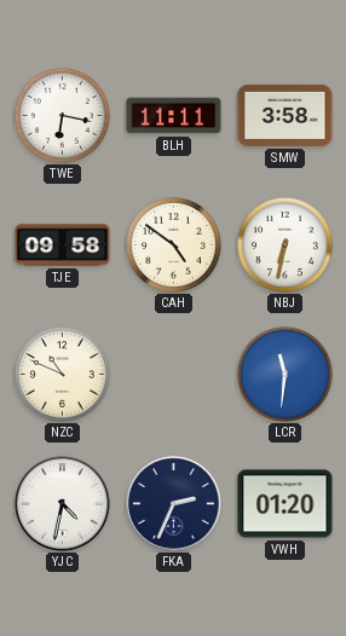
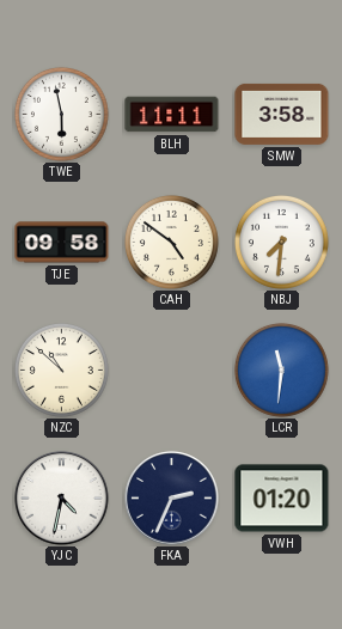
TWE: 6:17 -> 5:58 (61, 114)
NBJ: 6:32 -> 7:31 (281, 242)
NZC: 10:49 -> 10:52 (61, 370)
